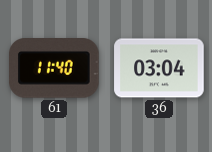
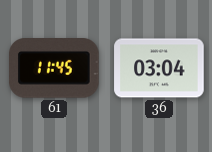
61: 11:40 -> 11:45 (55, 69)
